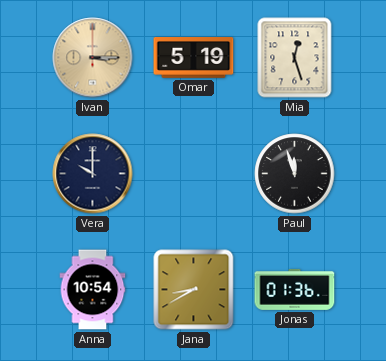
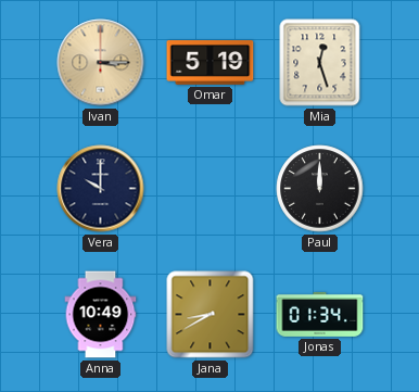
Paul: 11:57 -> 12:00 (320, 189)
Anna: 10:54 -> 10:49 (101, 315)
Jonas: 01:36 -> 01:34 (320, 314)
